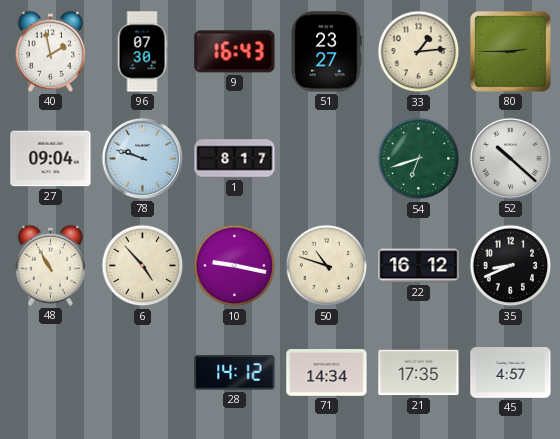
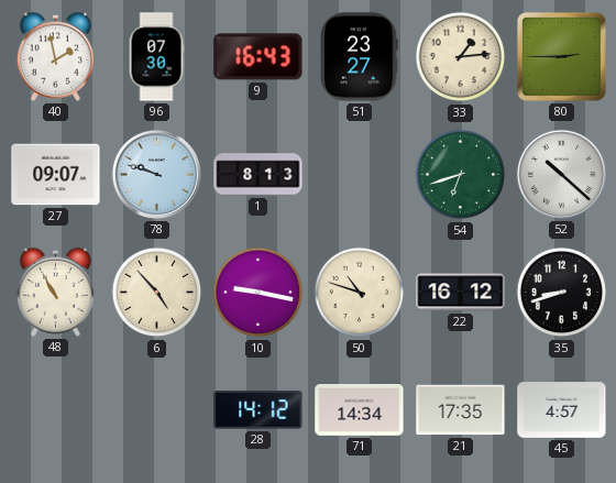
27: 09:04 -> 09:07 (56, 175)
1: 8:17 -> 8:13 (258, 175)
35: 8:41 -> 8:42 (562, 293)
